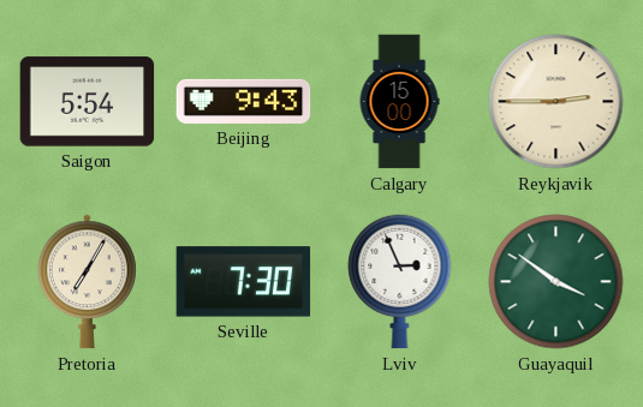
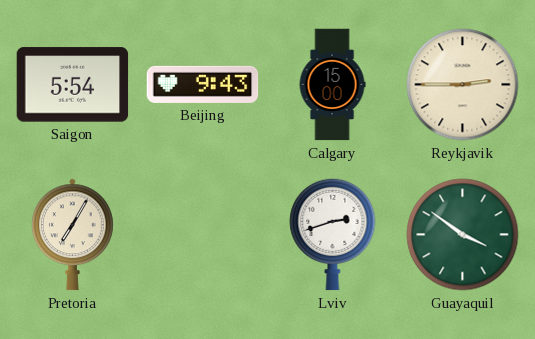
Seville: 7:30 -> none (244, 282)
Lviv: 2:56 -> 2:42 (333, 234)
